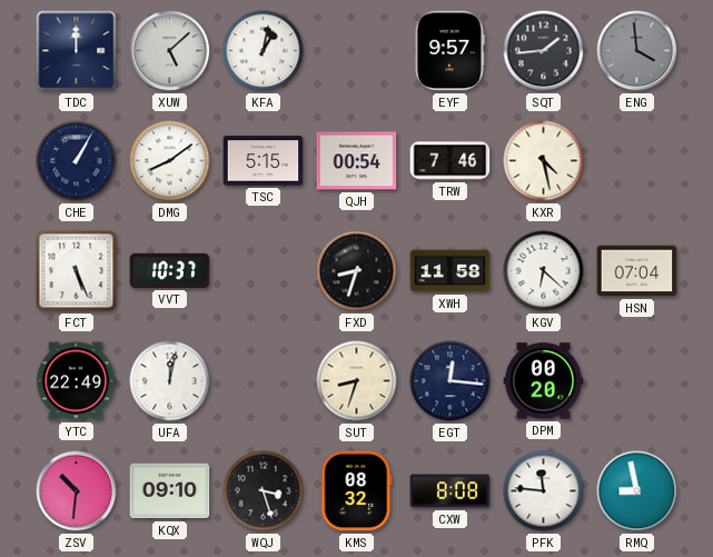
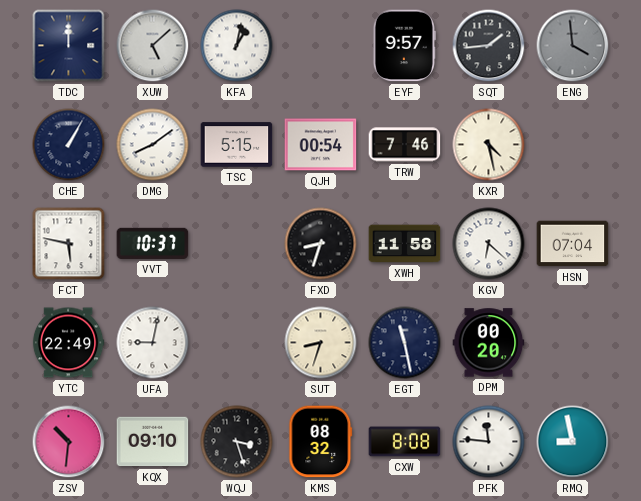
FCT: 5:26 -> 5:47 (69, 244)
UFA: 12:02 -> 9:02 (153, 343)
EGT: 12:16 -> 11:28 (405, 343)
